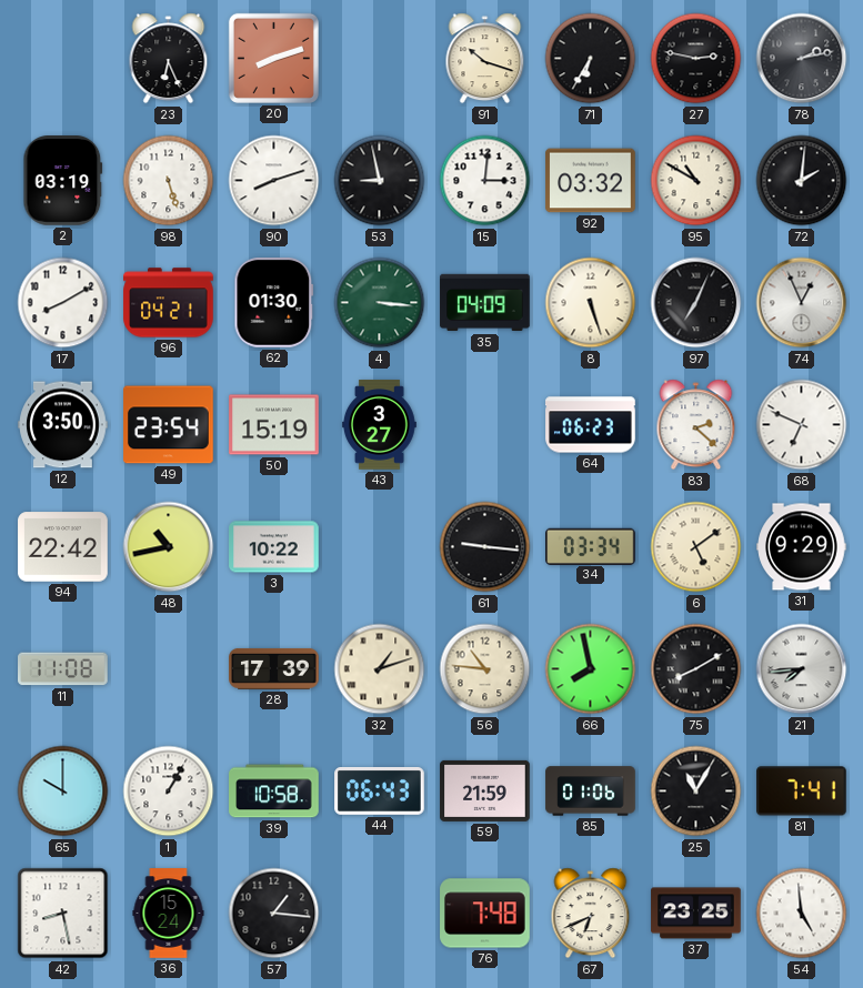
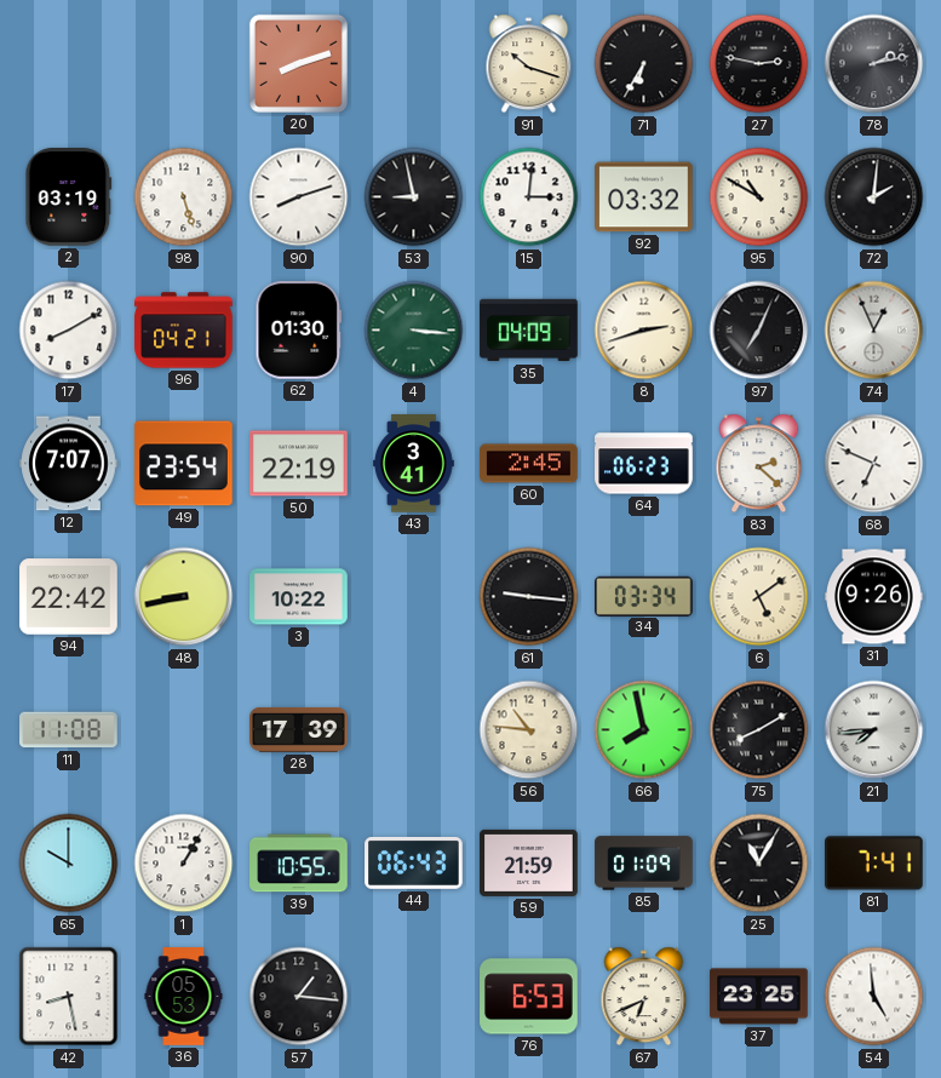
23: 6:26 -> none (169, 59)
8: 5:27 -> 2:42 (644, 331)
12: 3:50 -> 7:07 (69, 464)
50: 15:19 -> 22:19 (299, 464)
43: 3:27 -> 3:41 (414, 464)
60: none -> 2:45 (529, 464)
48: 10:43 -> 8:43 (184, 597)
31: 9:29 -> 9:26 (874, 597)
32: 1:12 -> none (380, 669)
39: 10:58 -> 10:55 (299, 864)
85: 01:06 -> 01:09 (644, 864)
36: 15:24 -> 05:53 (184, 997)
76: 7:48 -> 6:53 (529, 997)
